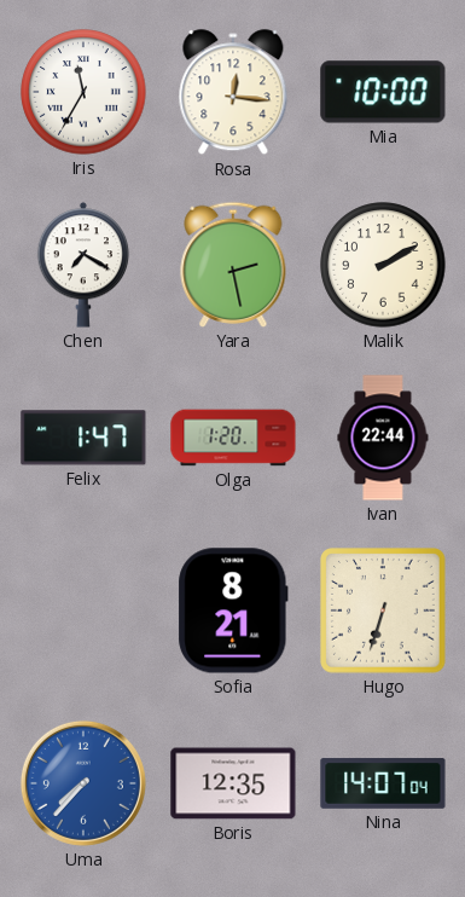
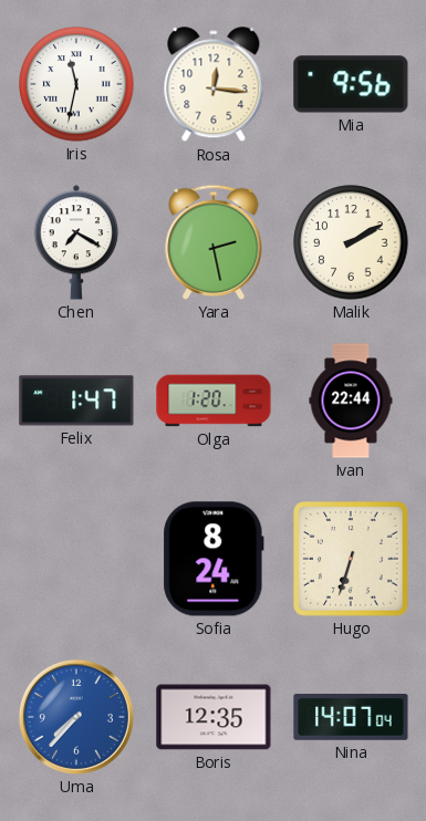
Iris: 11:35 -> 11:32 (76, 84)
Mia: 10:00 -> 9:56 (351, 84)
Sofia: 8:21 -> 8:24 (214, 559)
